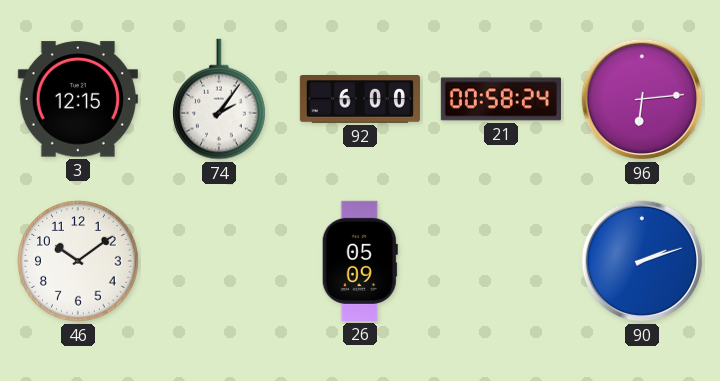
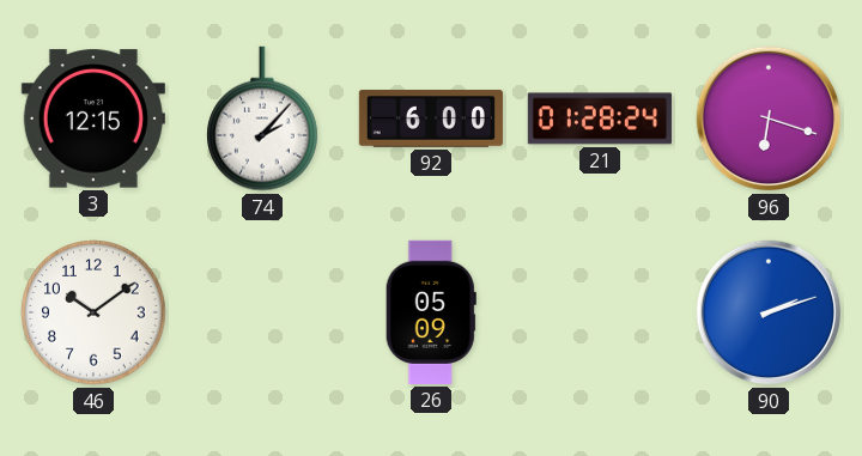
74: 2:06 -> 2:07 (263, 118)
21: 00:58 -> 01:28 (600, 118)
96: 6:14 -> 6:18 (769, 118)
